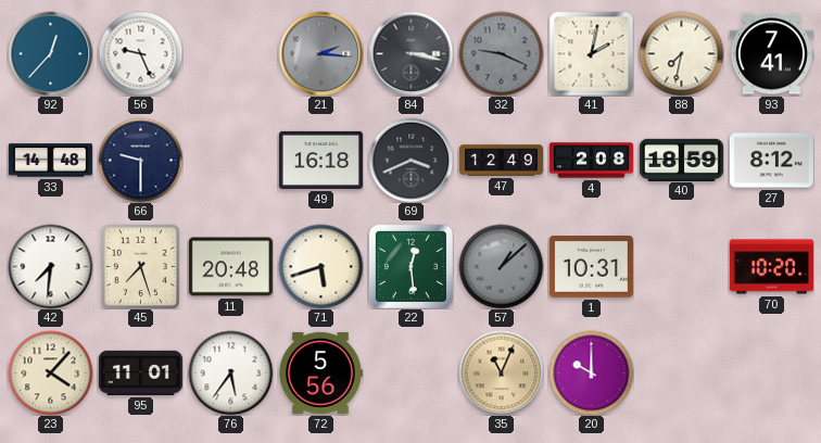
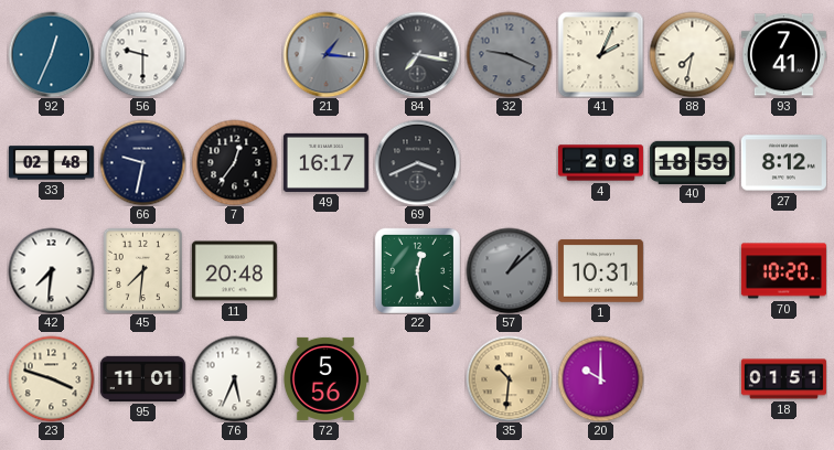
92: 12:37 -> 12:34 (51, 54)
56: 9:26 -> 9:30 (142, 54)
21: 2:16 -> 1:16 (325, 54)
84: 3:17 -> 7:17 (417, 54)
41: 2:02 -> 2:04 (600, 54)
33: 14:48 -> 02:48 (51, 163)
66: 9:30 -> 9:32 (142, 162)
7: none -> 12:36 (234, 162)
49: 16:18 -> 16:17 (325, 162)
47: 12:49 -> none (501, 161)
45: 7:27 -> 7:31 (142, 270)
71: 5:42 -> none (320, 266)
23: 4:07 -> 3:48 (51, 378)
76: 5:36 -> 5:34 (234, 378)
35: 11:04 -> 10:31 (509, 378)
18: none -> 01:51 (783, 379)
